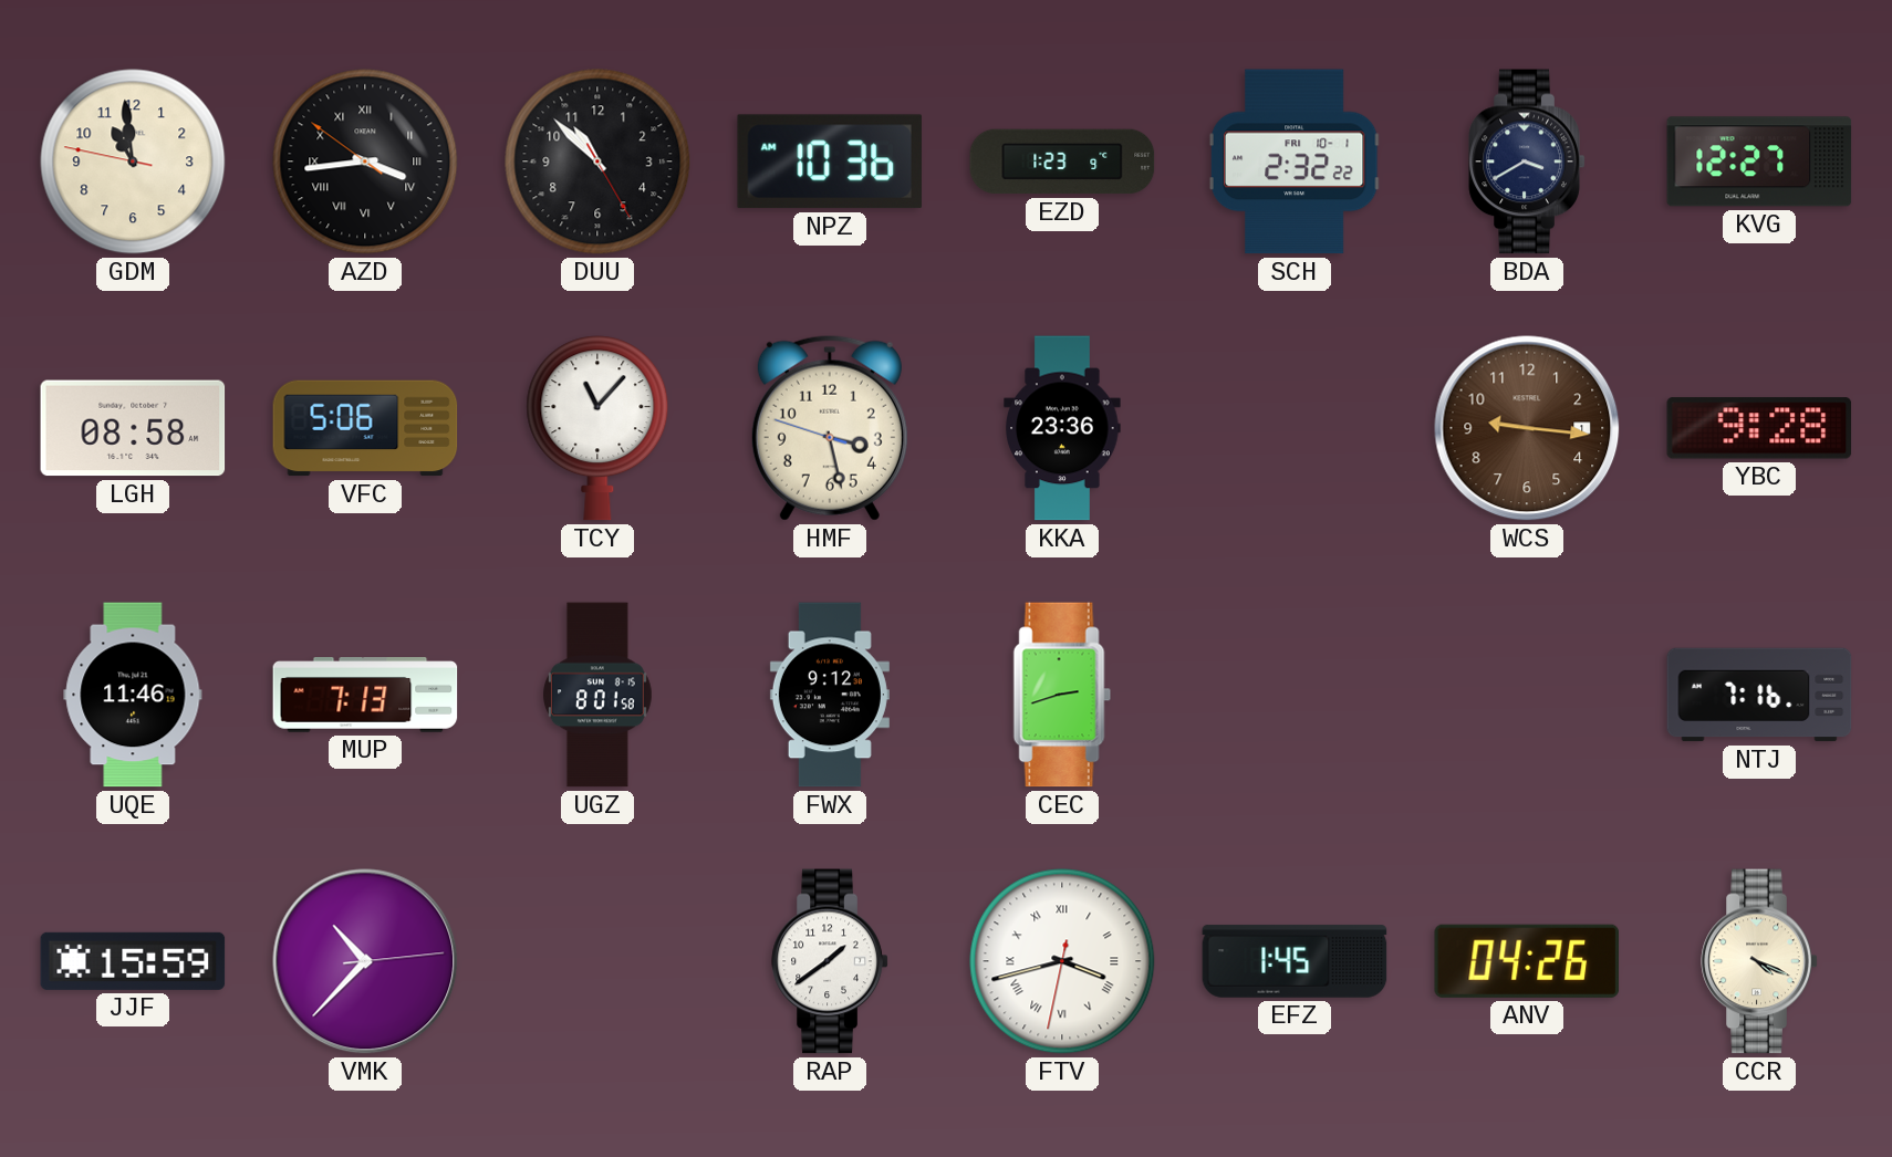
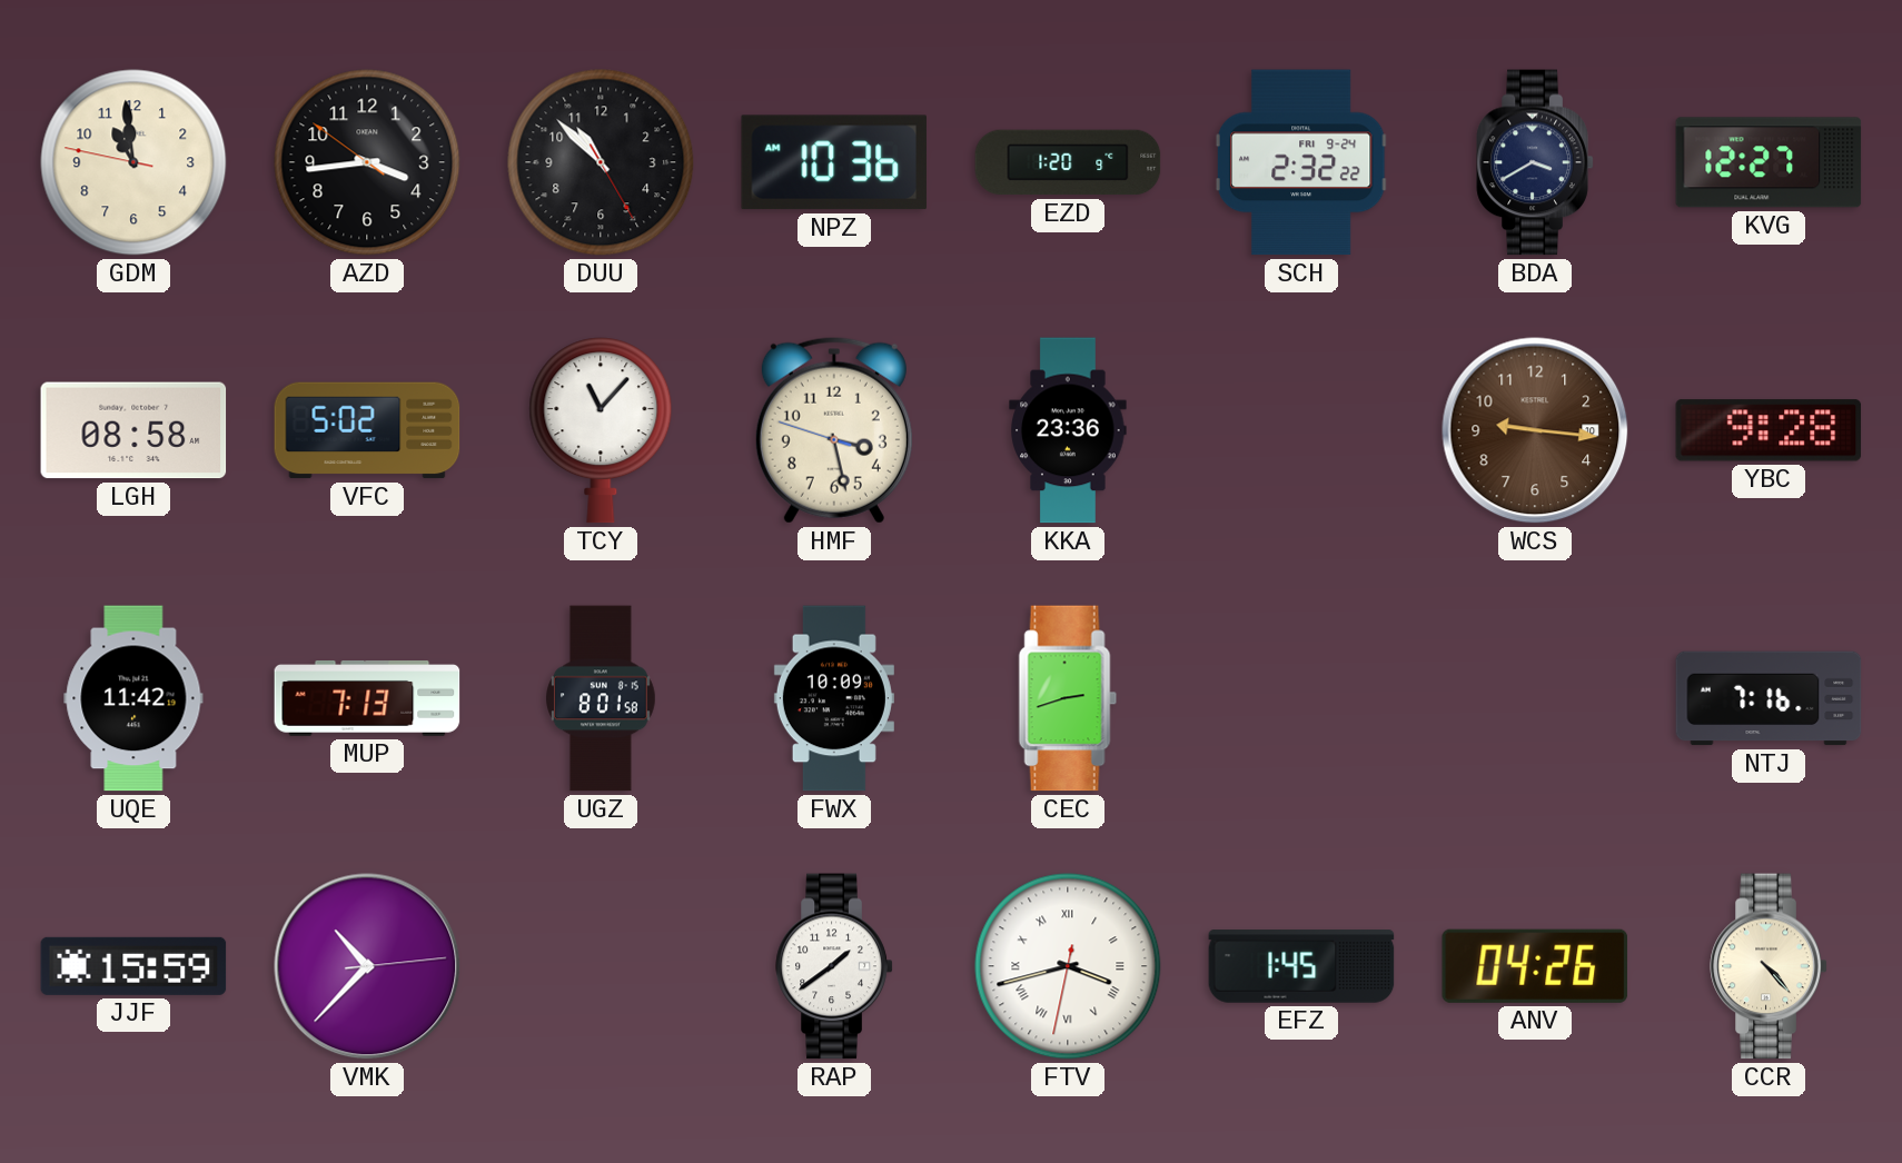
AZD numerals: Roman -> Arabic (367, 162)
EZD: 1:23 -> 1:20 (1068, 162)
SCH date: FRI 10-1 -> FRI 9-24 (1301, 162)
VFC: 5:06 -> 5:02 (367, 430)
WCS date: 1 -> 10 (1535, 430)
UQE: 11:46 -> 11:42 (133, 698)
FWX: 9:12 -> 10:09 (834, 698)
CCR: 4:19 -> 4:23 (1769, 966)
